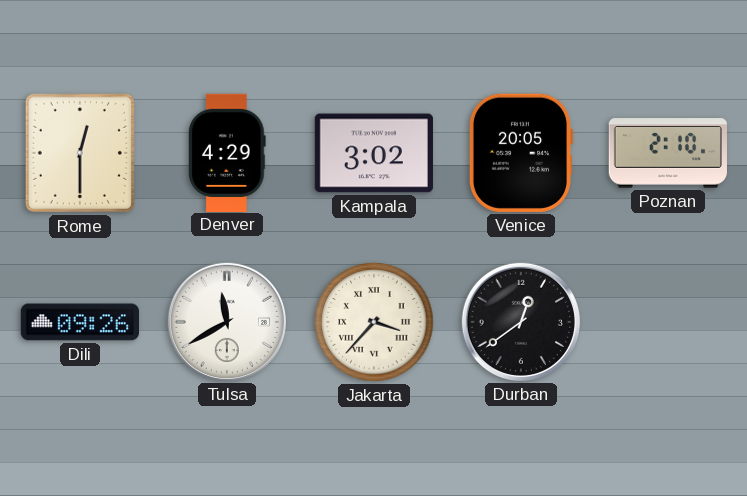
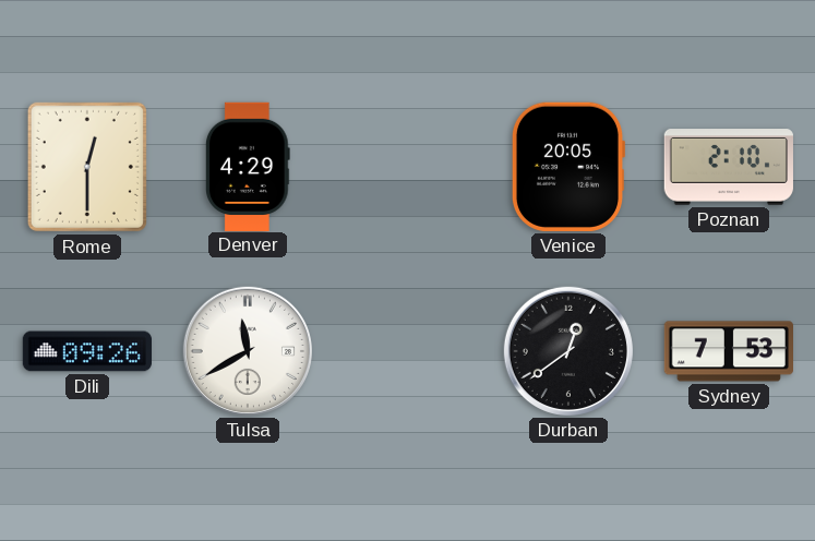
Kampala: 3:02 -> none (374, 153)
Jakarta: 3:37 -> none (374, 322)
Sydney: none -> 7:53 (728, 351)
